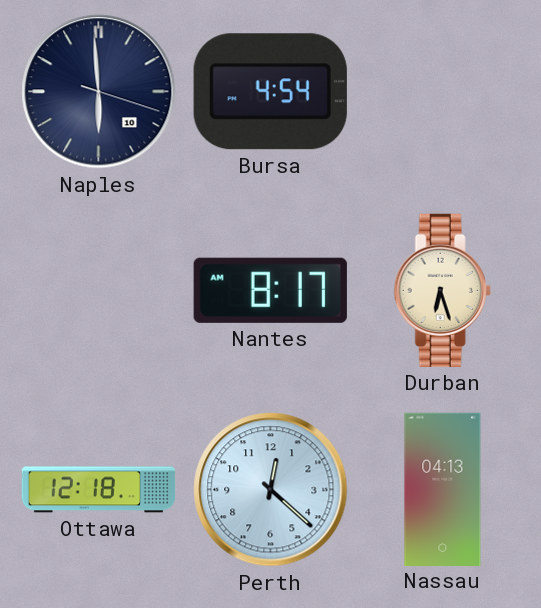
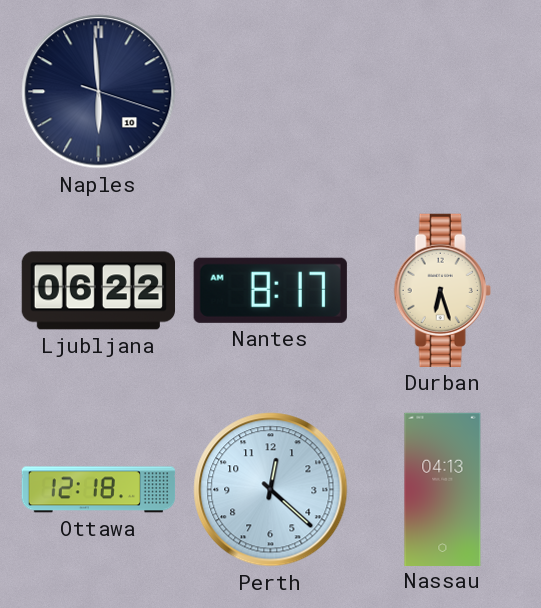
Bursa: 4:54 -> none (270, 92)
Ljubljana: none -> 06:22 (98, 291)
